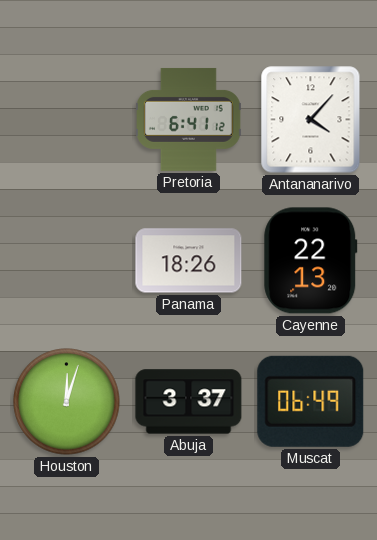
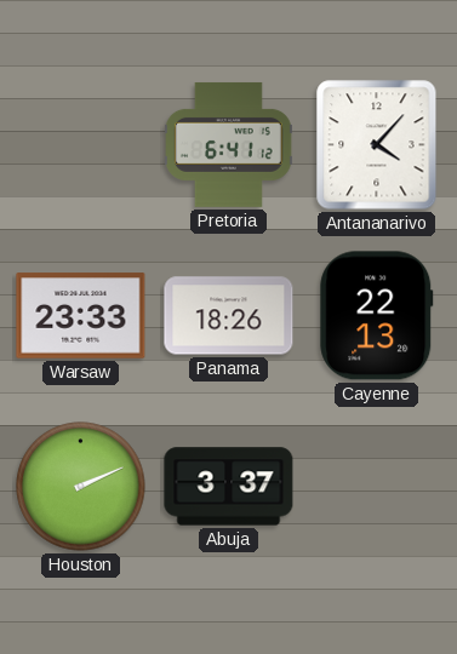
Warsaw: none -> 23:33 (81, 316)
Houston: 12:03 -> 2:11 (81, 487)
Muscat: 06:49 -> none (311, 401)
